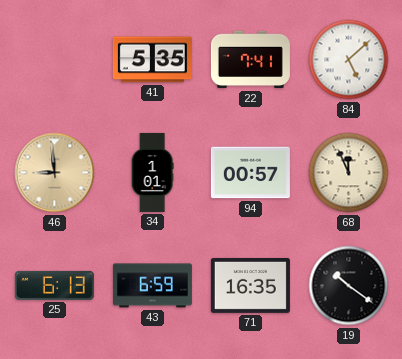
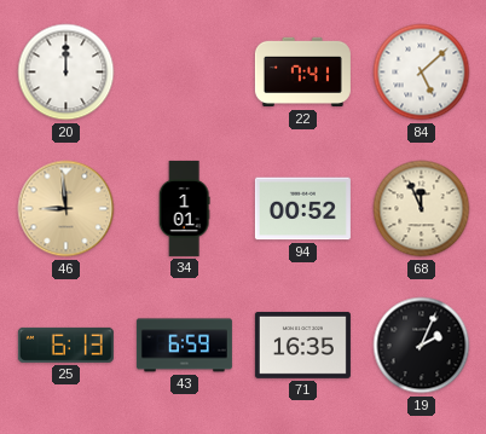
20: none -> 12:00 (66, 73)
41: 5:35 -> none (152, 60)
94: 00:57 -> 00:52 (302, 209)
19: 10:21 -> 2:04 (422, 346)
